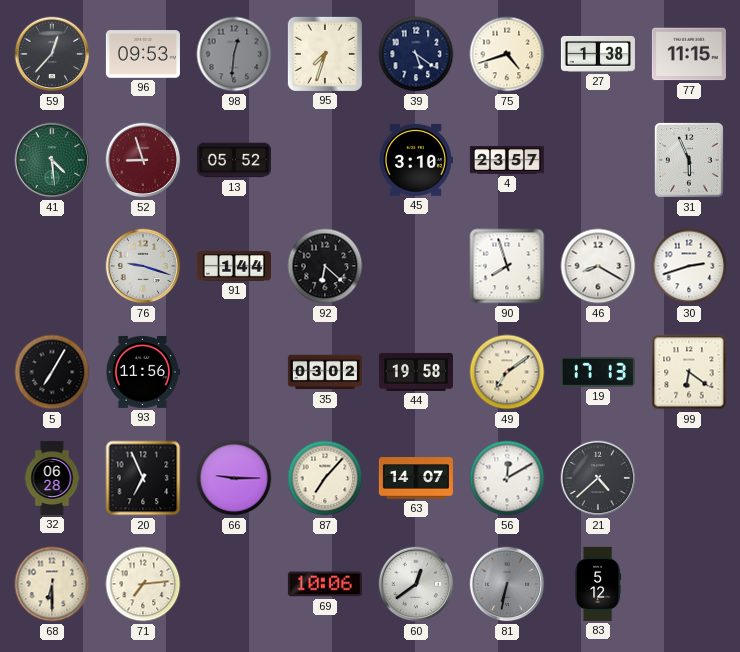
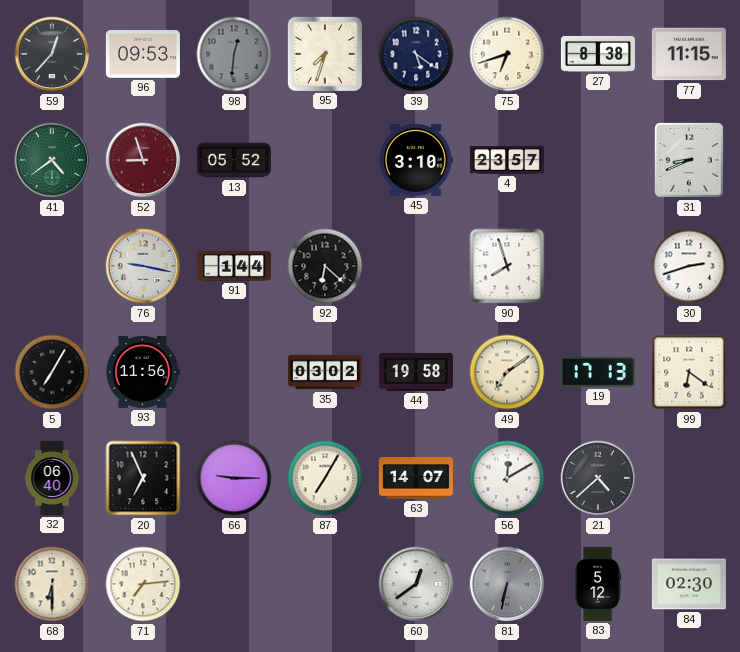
75: 4:42 -> 6:42 (507, 54)
27: 1:38 -> 8:38 (598, 54)
41: 4:29 -> 4:39 (52, 160)
31: 5:56 -> 8:41 (689, 161)
76: 9:18 -> 9:17 (143, 266)
46: 8:20 -> none (598, 266)
32: 06:28 -> 06:40 (52, 478)
87: 7:07 -> 7:05 (325, 478)
69: 10:06 -> none (325, 584)
84: none -> 02:30 (689, 584)
